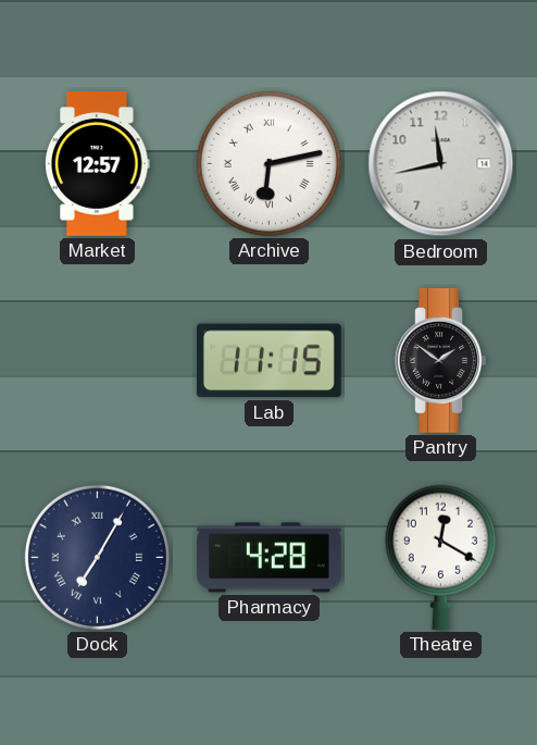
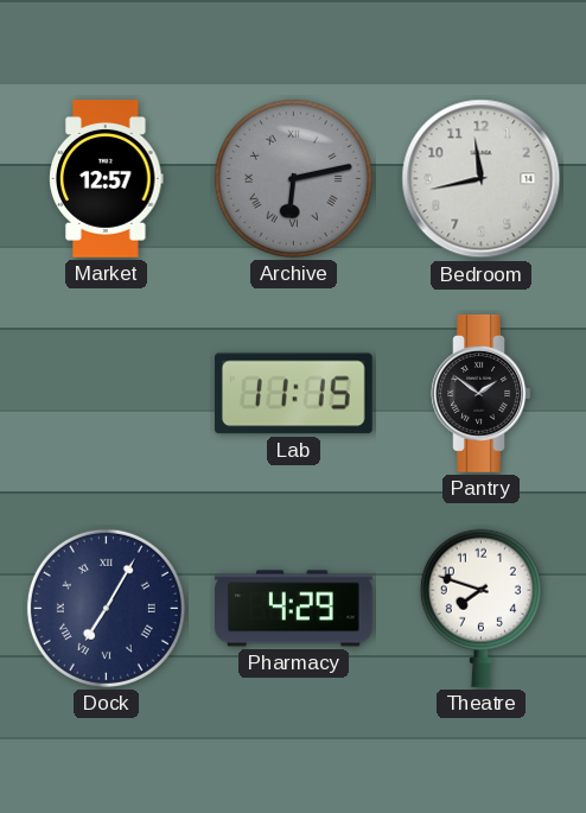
Archive dial: white -> grey (293, 178)
Pharmacy: 4:28 -> 4:29 (293, 609)
Theatre: 12:20 -> 7:48 (480, 608)
